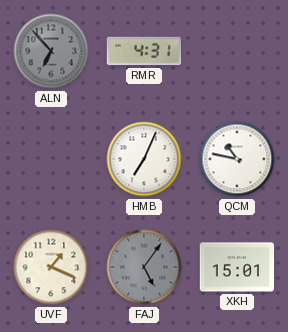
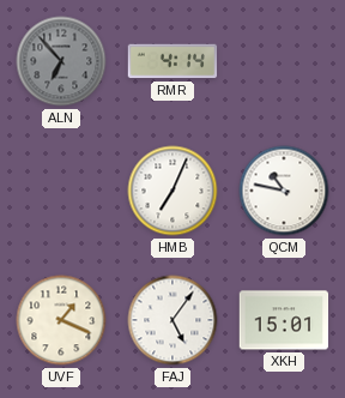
RMR: 4:31 -> 4:14 (172, 61)
FAJ dial: grey -> white (172, 320)
